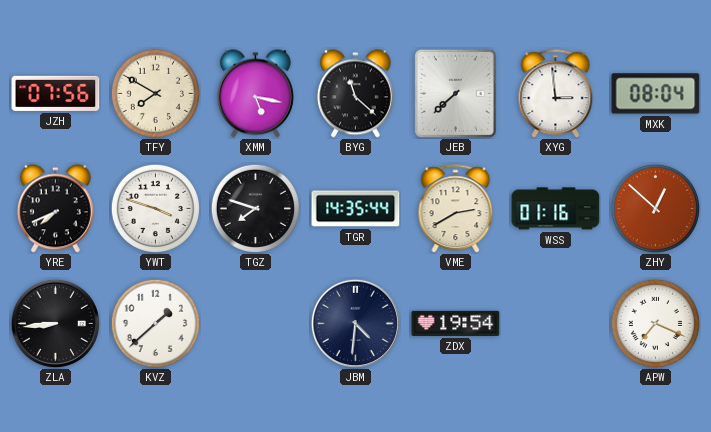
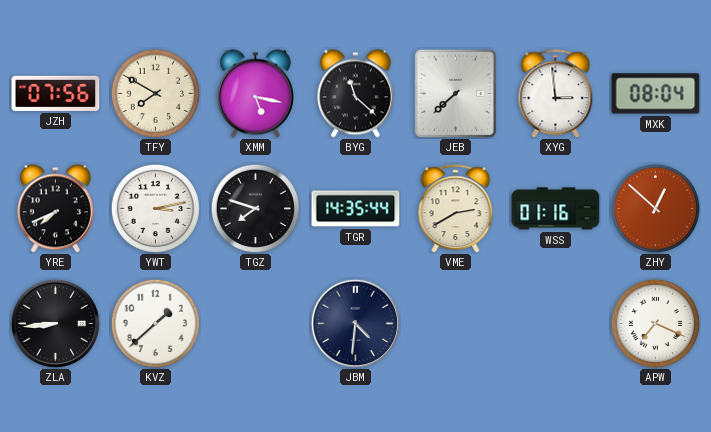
YWT: 3:48 -> 3:13 (155, 208)
ZDX: 19:54 -> none (456, 323)
